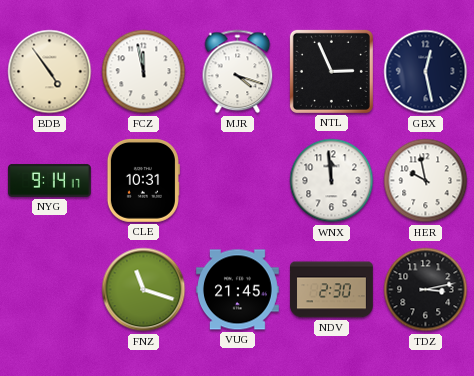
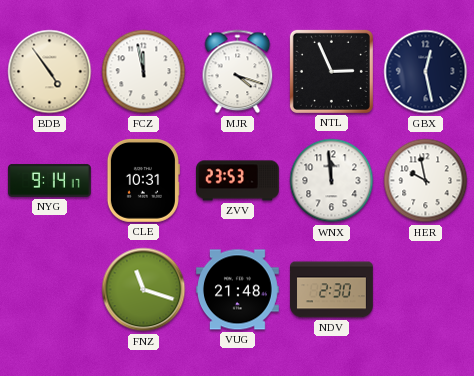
ZVV: none -> 23:53 (238, 181)
VUG: 21:45 -> 21:48 (238, 290)
TDZ: 3:13 -> none (426, 290)
